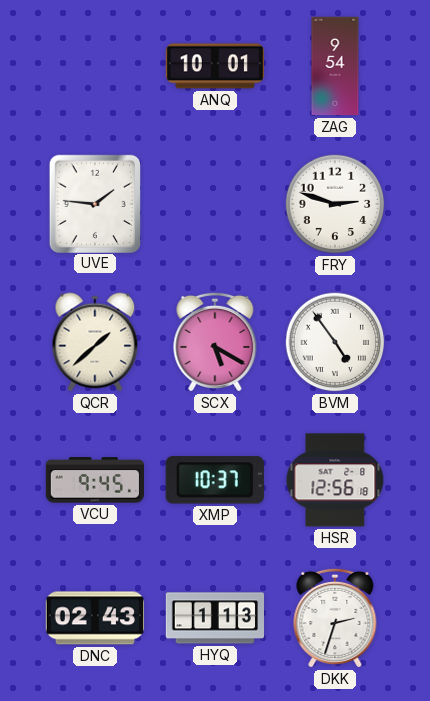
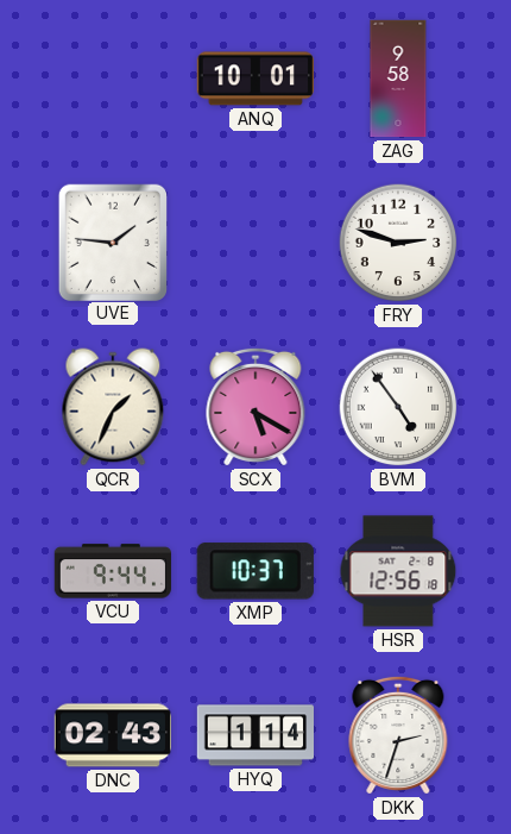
ZAG: 9:54 -> 9:58 (398, 79)
QCR: 1:38 -> 1:34 (113, 407)
VCU: 9:45 -> 9:44 (112, 571)
HYQ: 1:13 -> 1:14 (254, 735)
